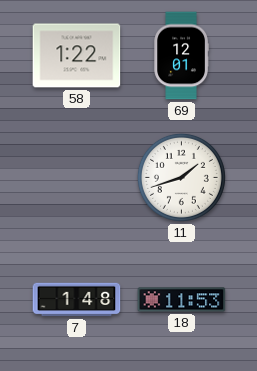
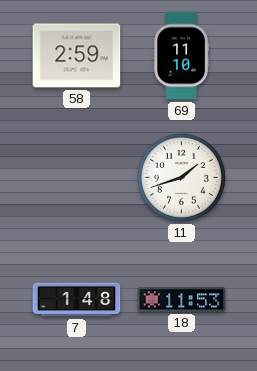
58: 1:22 -> 2:59 (77, 56)
69: 12:01 -> 11:10 (181, 56)
